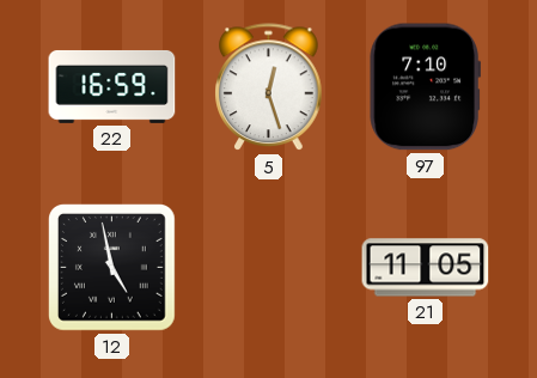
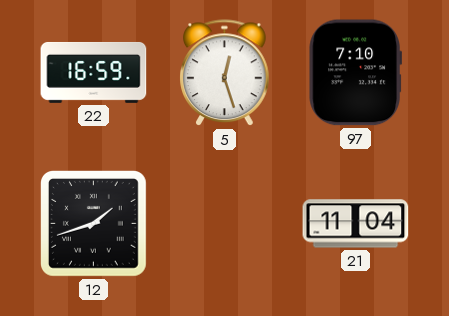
12: 4:58 -> 1:42 (94, 224)
21: 11:05 -> 11:04 (356, 224)
